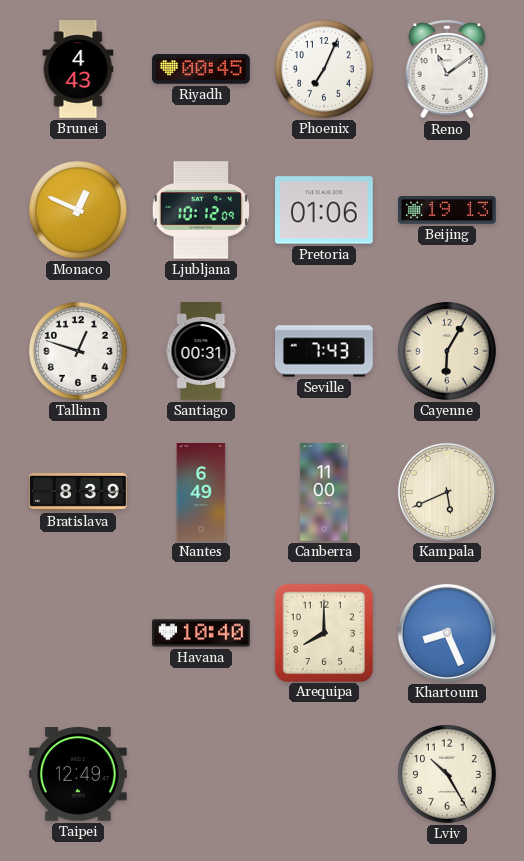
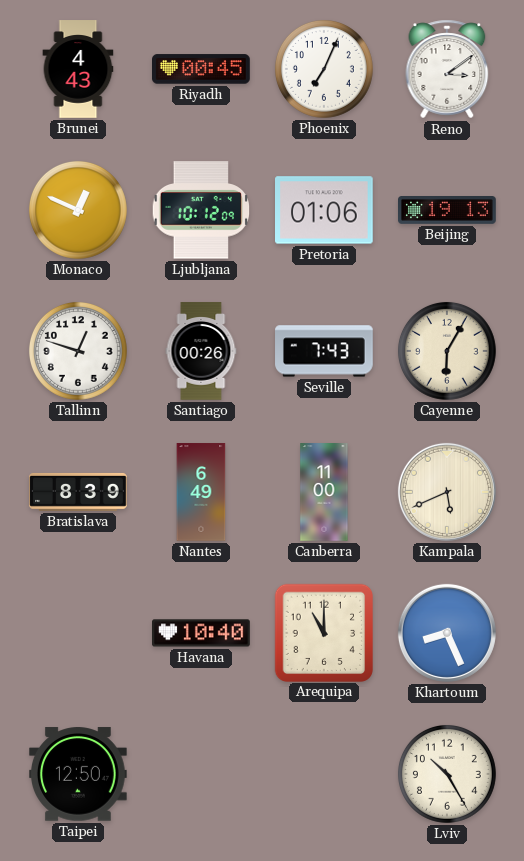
Reno: 11:09 -> 3:09 (447, 69)
Santiago: 00:31 -> 00:26 (201, 351)
Arequipa: 8:00 -> 11:00 (323, 632)
Taipei: 12:49 -> 12:50 (79, 774)
